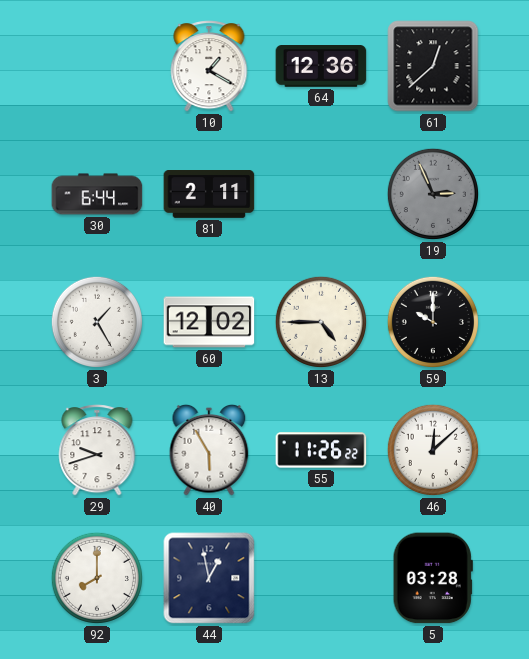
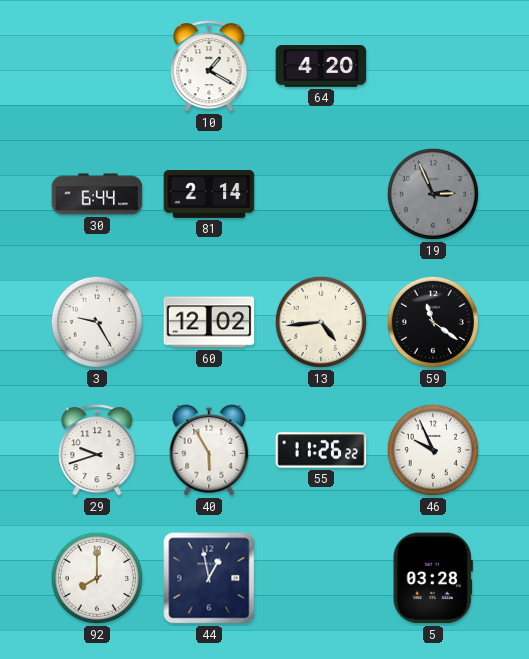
64: 12:36 -> 4:20 (321, 67)
61: 12:38 -> none (433, 66)
81: 2:11 -> 2:14 (209, 195)
3: 1:25 -> 9:25 (97, 322)
13: 4:45 -> 4:44 (321, 322)
59: 10:00 -> 11:21 (433, 322)
46: 12:08 -> 9:56 (433, 450)
